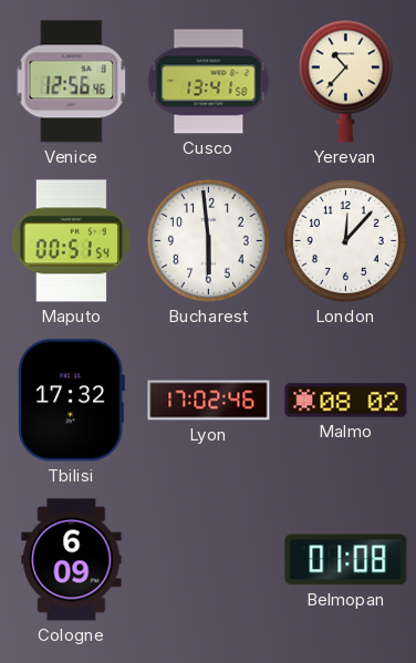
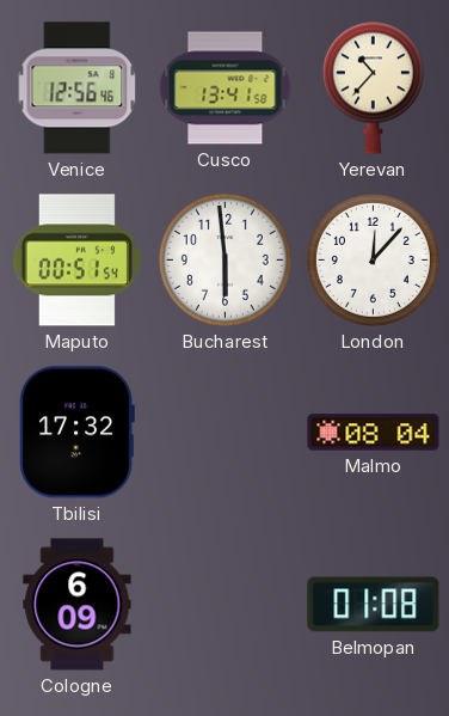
Lyon: 17:02 -> none (209, 401)
Malmo: 08:02 -> 08:04 (374, 433)
